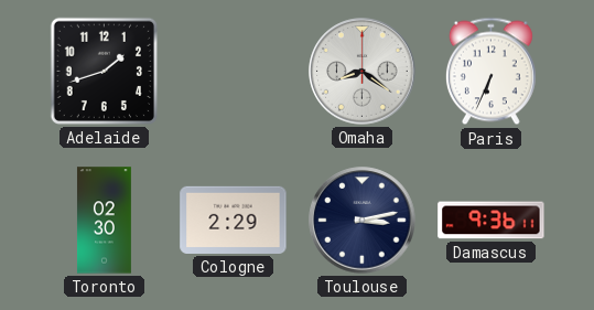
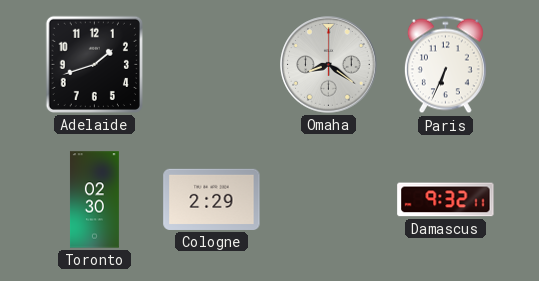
Toulouse: 3:13 -> none (363, 221)
Damascus: 9:36 -> 9:32 (446, 200)
